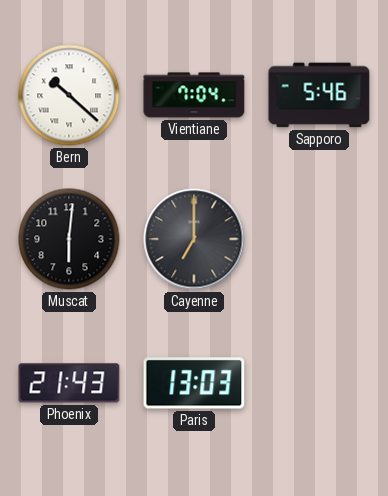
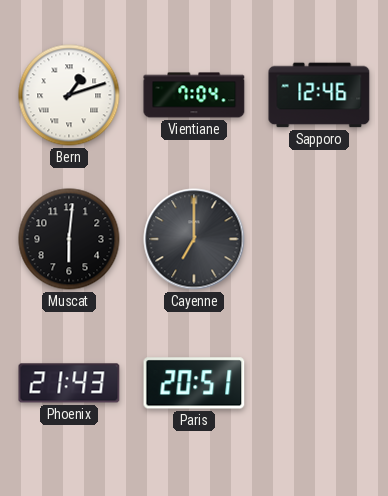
Bern: 10:22 -> 1:12 (69, 95)
Sapporo: 5:46 -> 12:46 (319, 95)
Paris: 13:03 -> 20:51 (194, 383)
